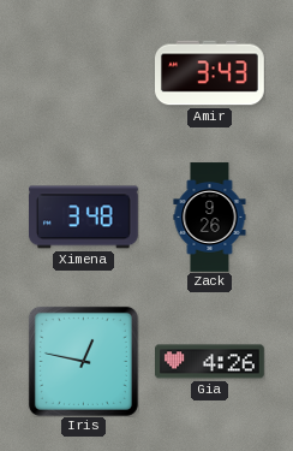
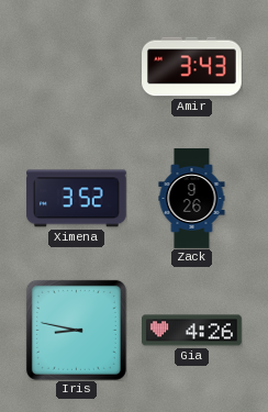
Ximena: 3:48 -> 3:52 (77, 199)
Iris: 12:47 -> 8:47 (76, 330)
